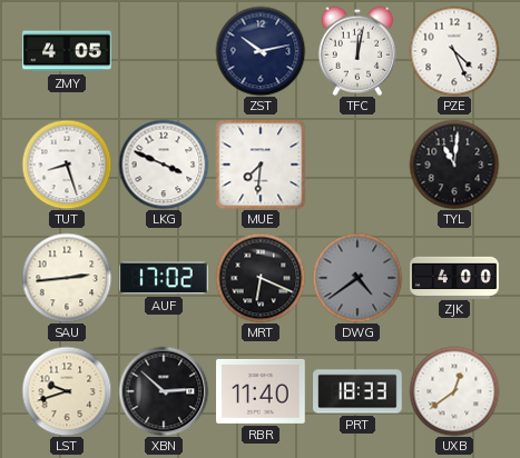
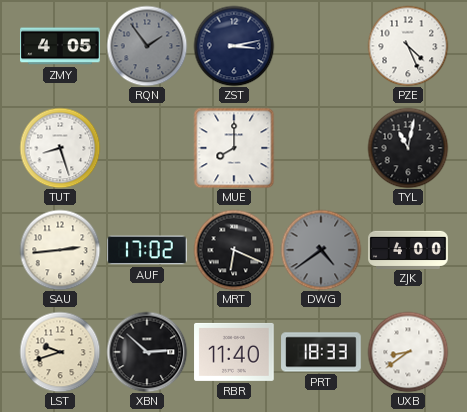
RQN: none -> 1:54 (147, 46)
ZST: 10:13 -> 3:13 (234, 46)
TFC: 12:02 -> none (357, 51)
LKG: 3:49 -> none (164, 165)
MUE: 7:31 -> 8:00 (234, 148)
TYL: 11:01 -> 11:02 (408, 148)
UXB: 12:39 -> 8:39 (408, 352)
